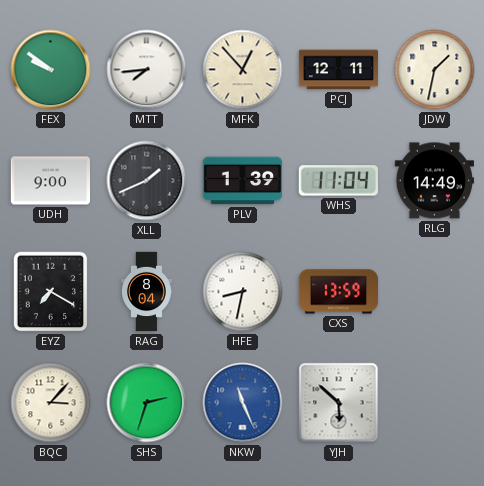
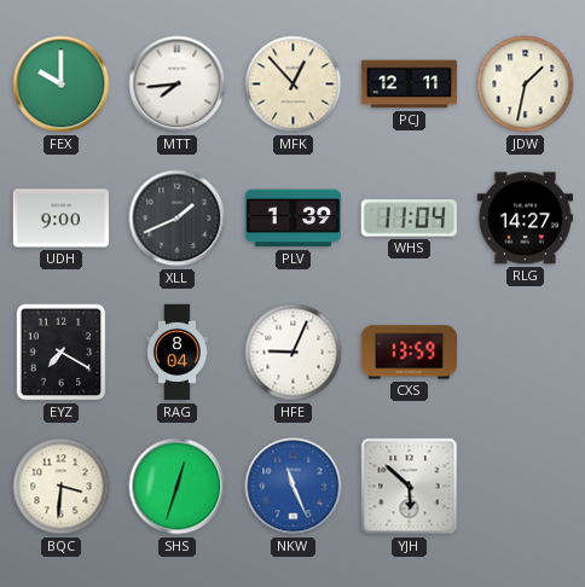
FEX: 9:51 -> 10:00 (62, 85)
RLG: 14:49 -> 14:27 (525, 219)
HFE: 8:32 -> 9:04 (294, 353)
BQC: 3:07 -> 3:31 (62, 487)
SHS: 2:33 -> 12:33 (178, 487)
